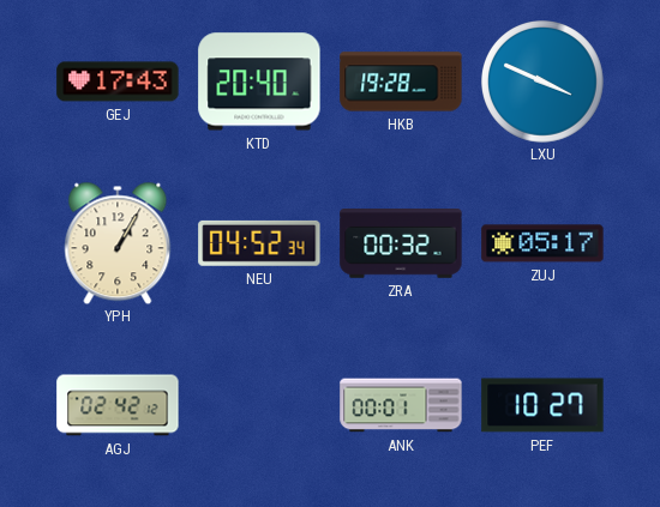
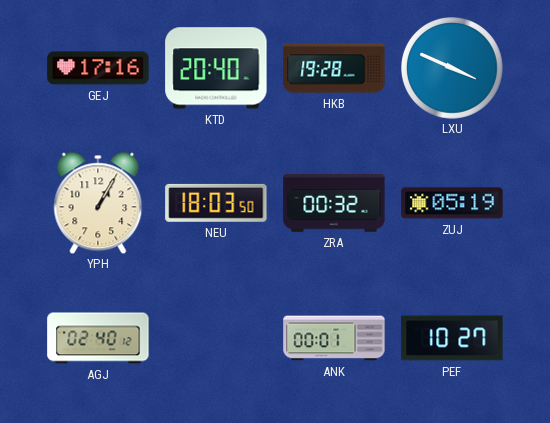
GEJ: 17:43 -> 17:16 (98, 68)
NEU: 04:52 -> 18:03 (216, 203)
ZUJ: 05:17 -> 05:19 (452, 203)
AGJ: 02:42 -> 02:40 (98, 338)
